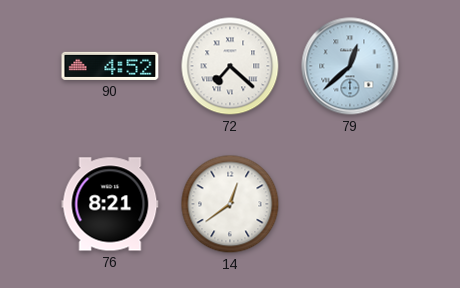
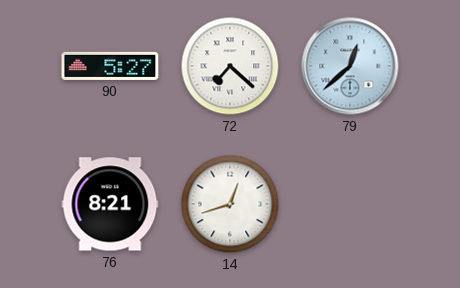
90: 4:52 -> 5:27 (110, 66)
14: 12:39 -> 12:42 (230, 204)
